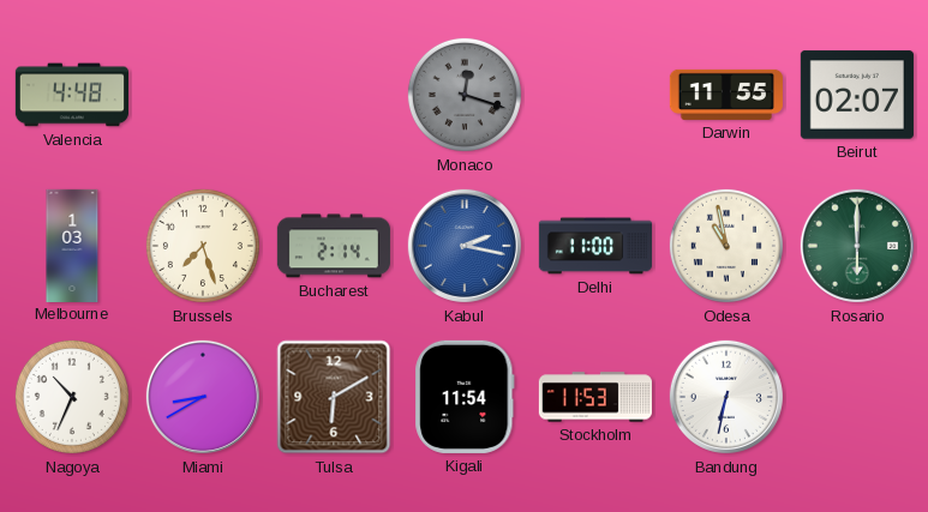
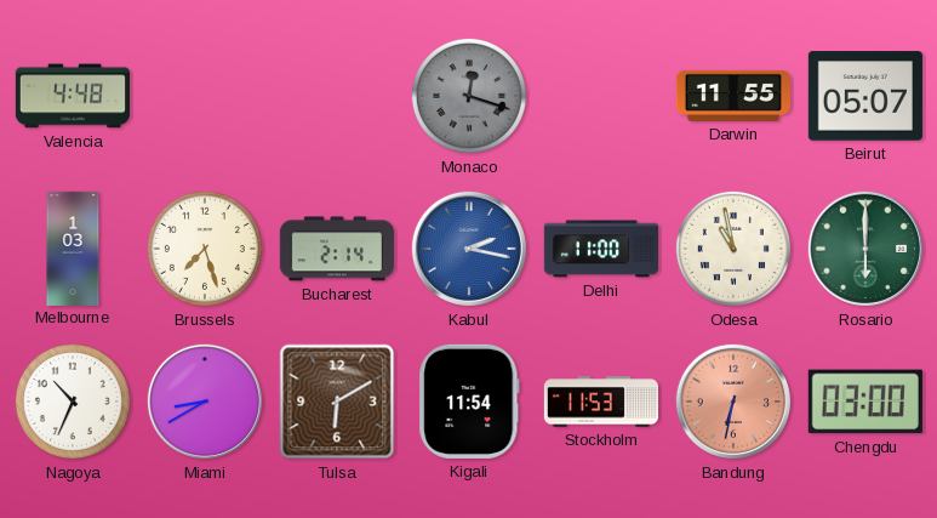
Beirut: 02:07 -> 05:07 (865, 96)
Bandung dial: white -> salmon (733, 402)
Chengdu: none -> 03:00 (865, 402)
